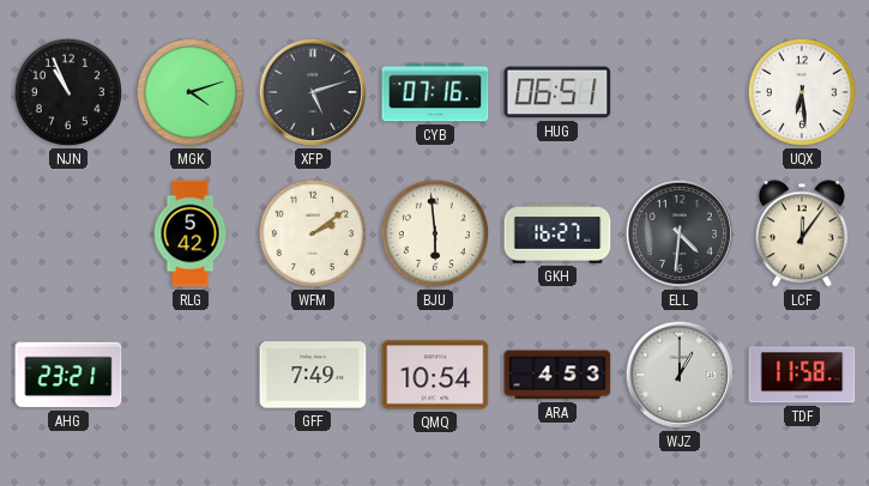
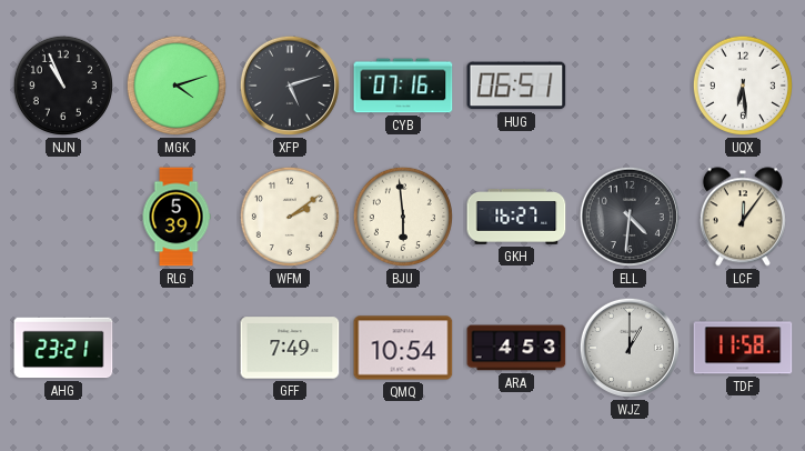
RLG: 5:42 -> 5:39 (177, 217)
